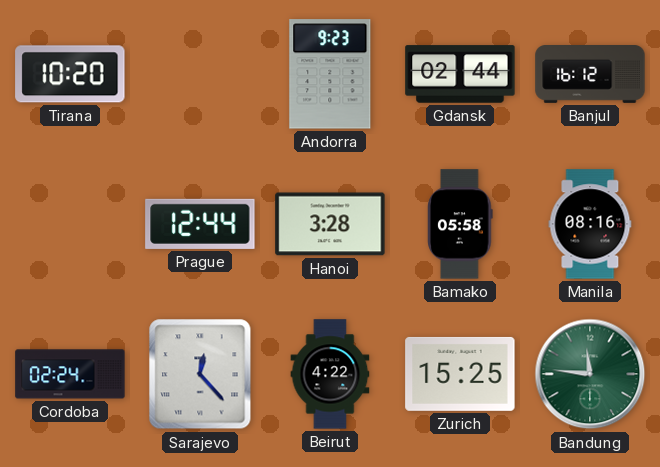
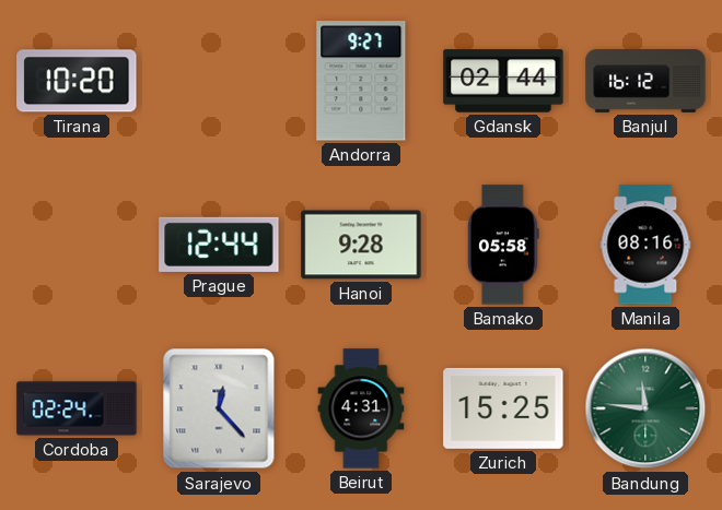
Andorra: 9:23 -> 9:27 (361, 81)
Hanoi: 3:28 -> 9:28 (361, 245)
Beirut: 4:22 -> 4:31 (361, 408)
